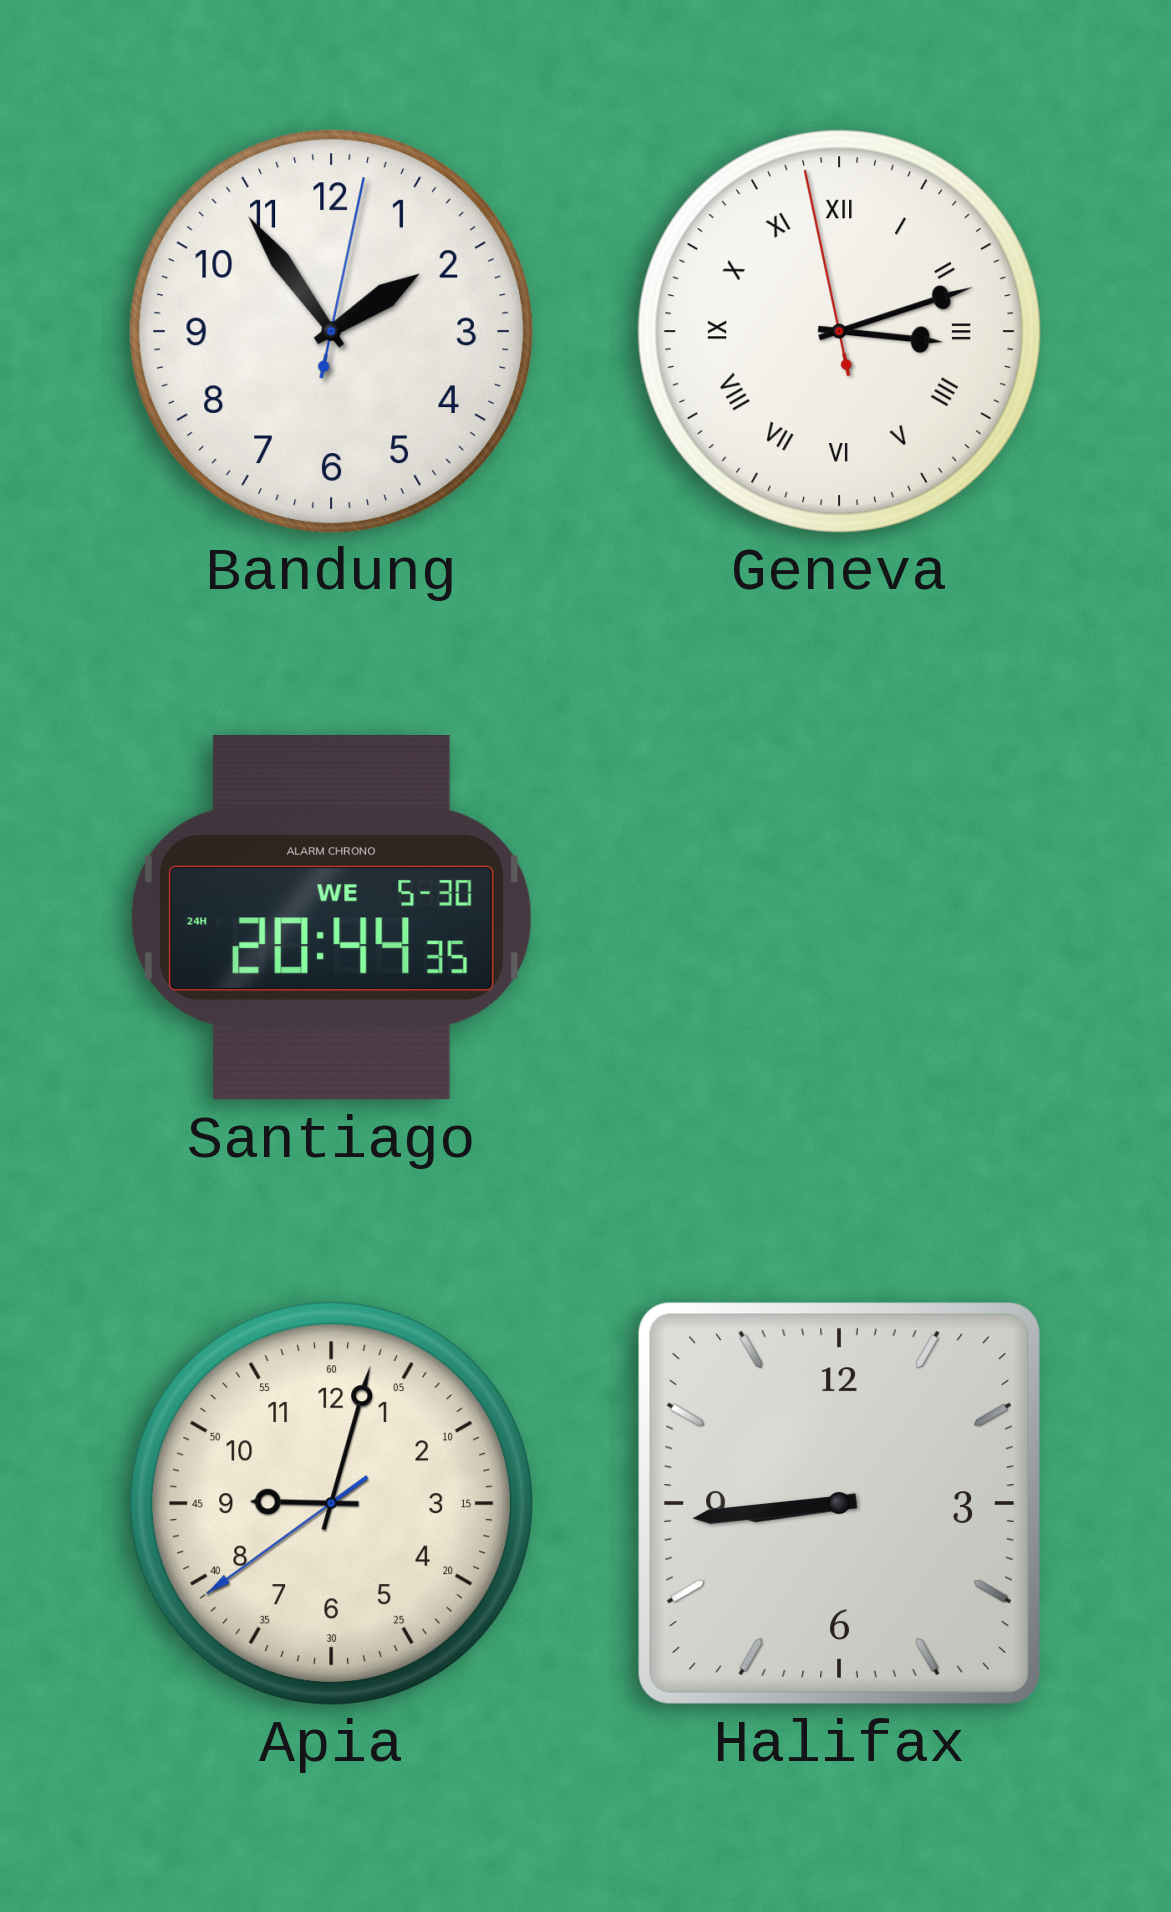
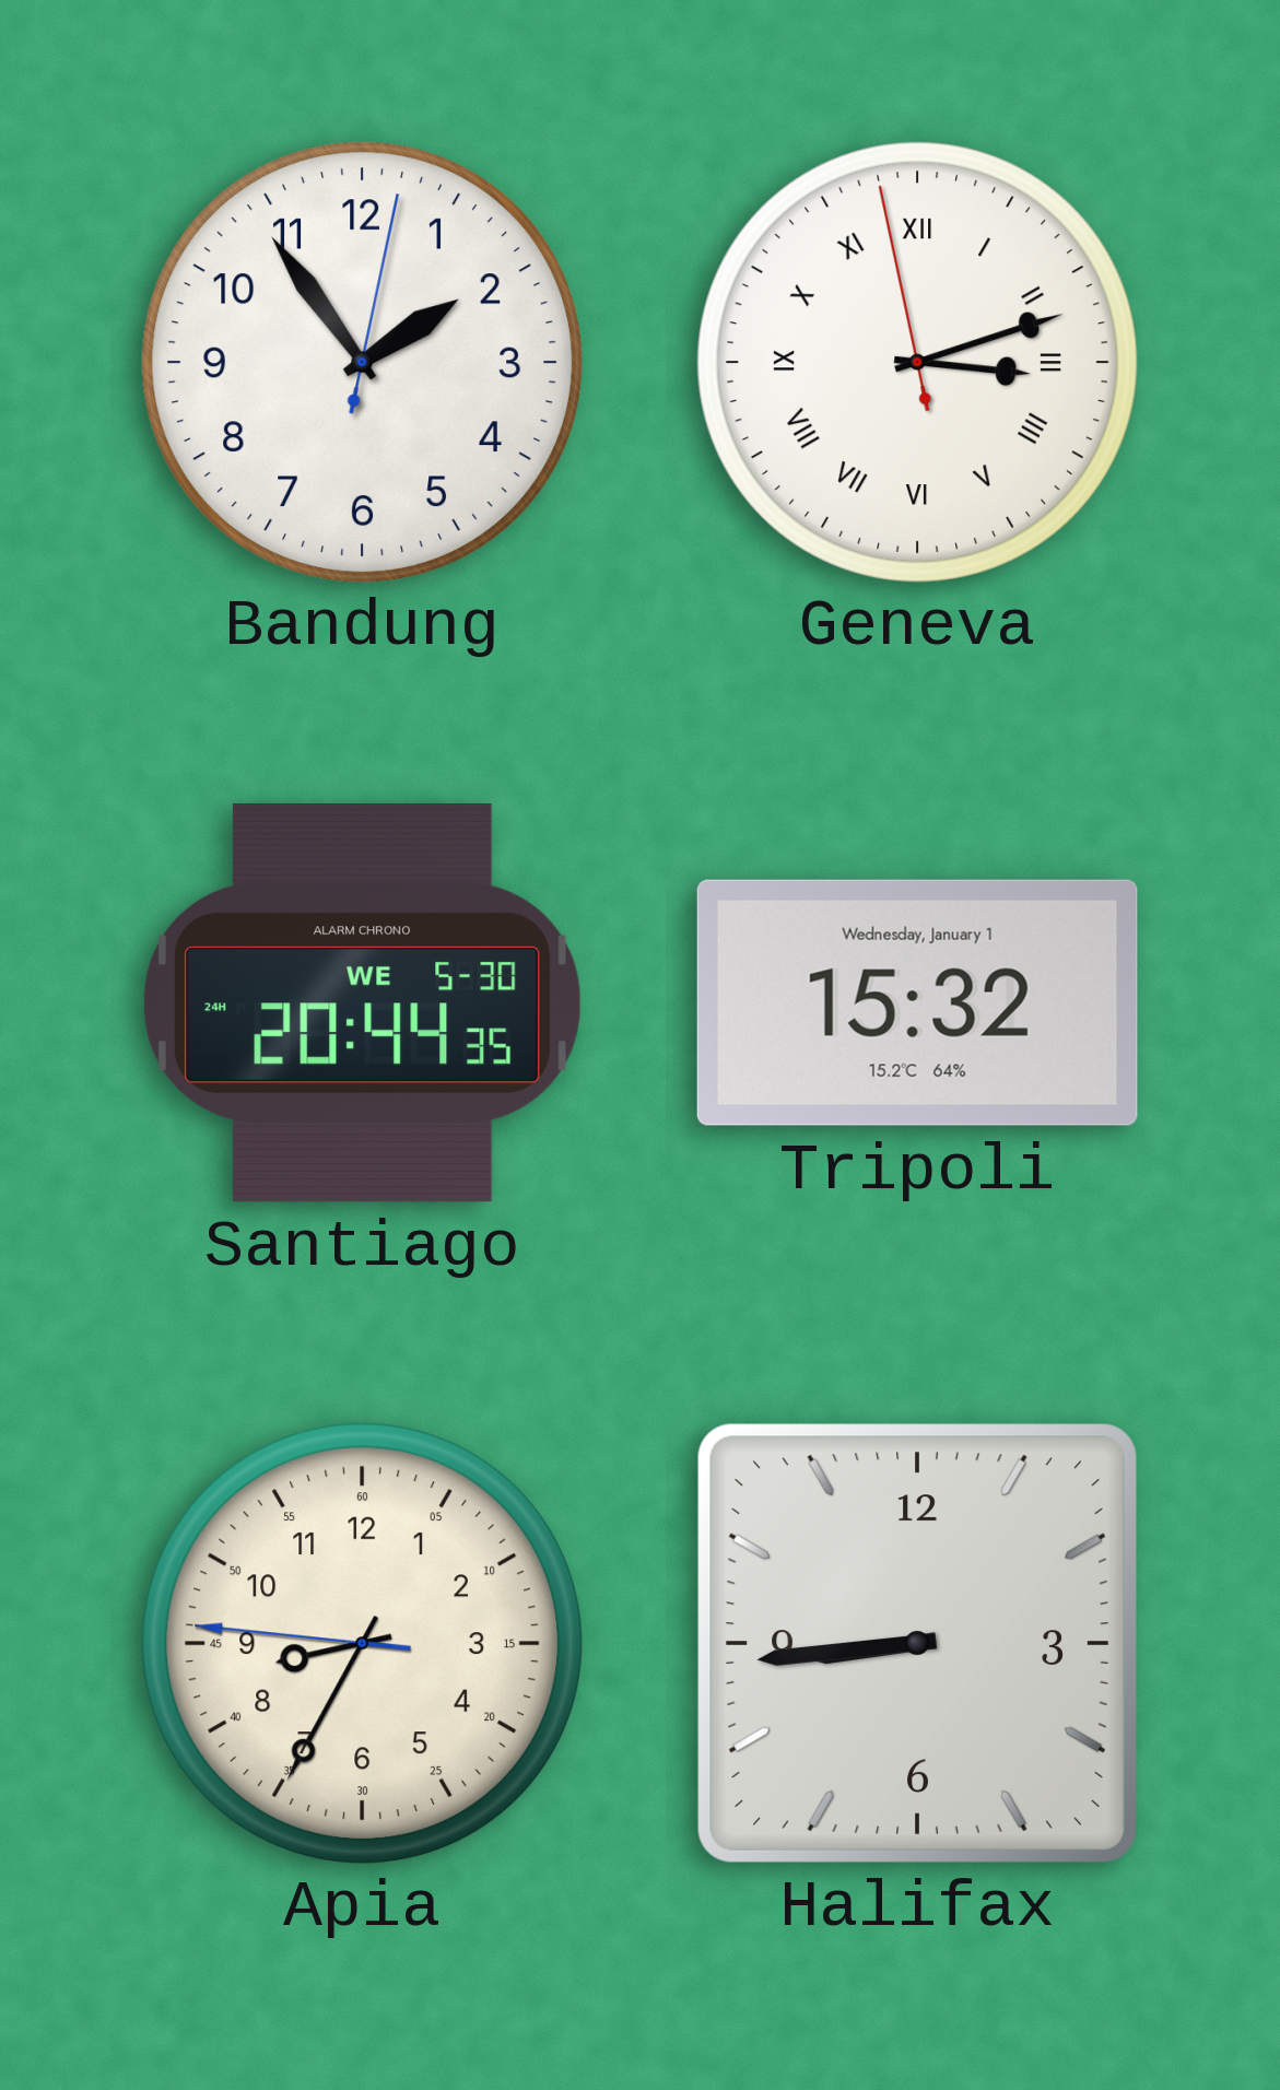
Tripoli: none -> 15:32 (917, 1002)
Apia: 9:02 -> 8:34 (362, 1643)
